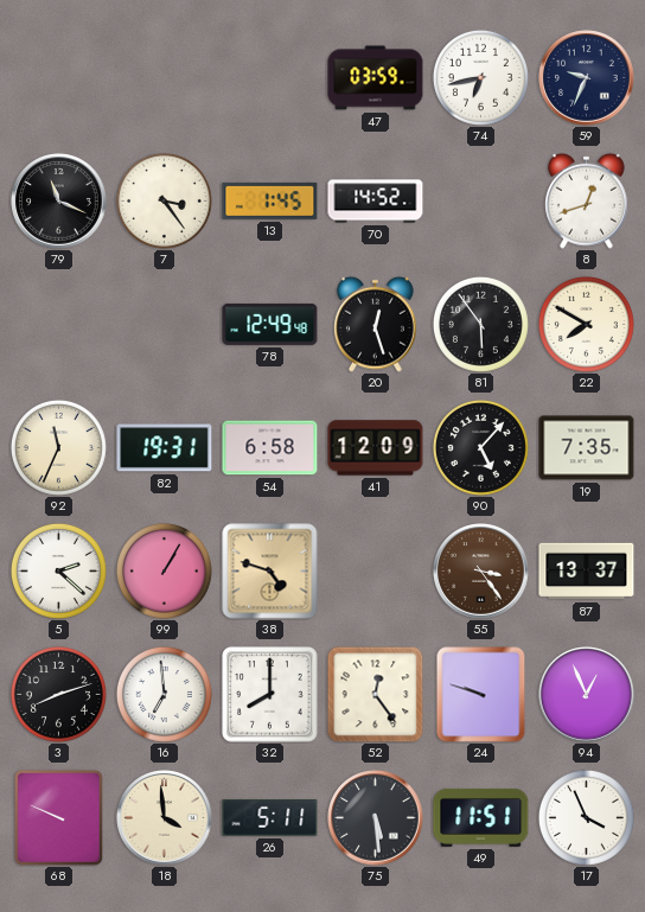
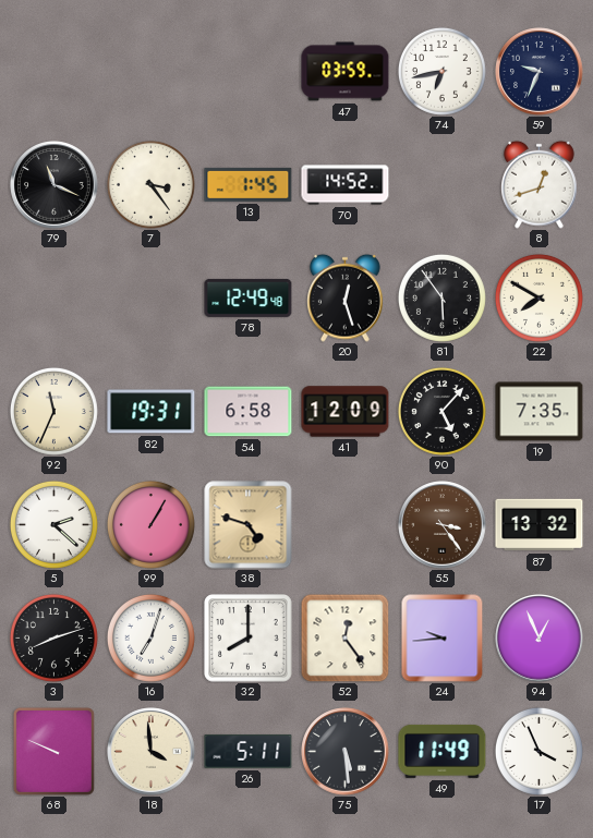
87: 13:37 -> 13:32 (540, 525)
16: 6:59 -> 7:03 (150, 637)
24: 9:48 -> 9:44 (443, 637)
49: 11:51 -> 11:49 (443, 751)
